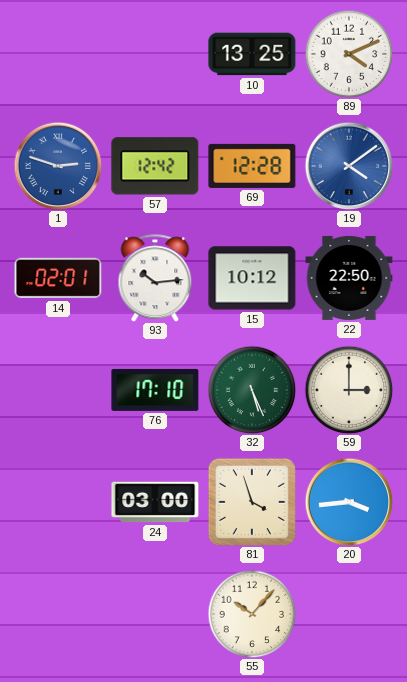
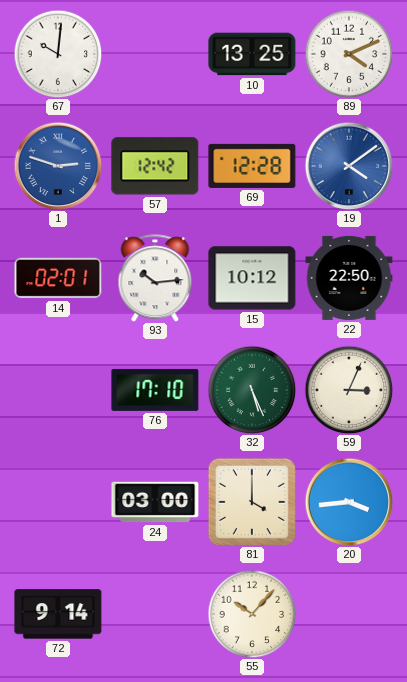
67: none -> 10:01 (58, 54)
59: 3:00 -> 3:04 (349, 390)
81: 3:57 -> 4:00 (252, 502)
72: none -> 9:14 (58, 614)
